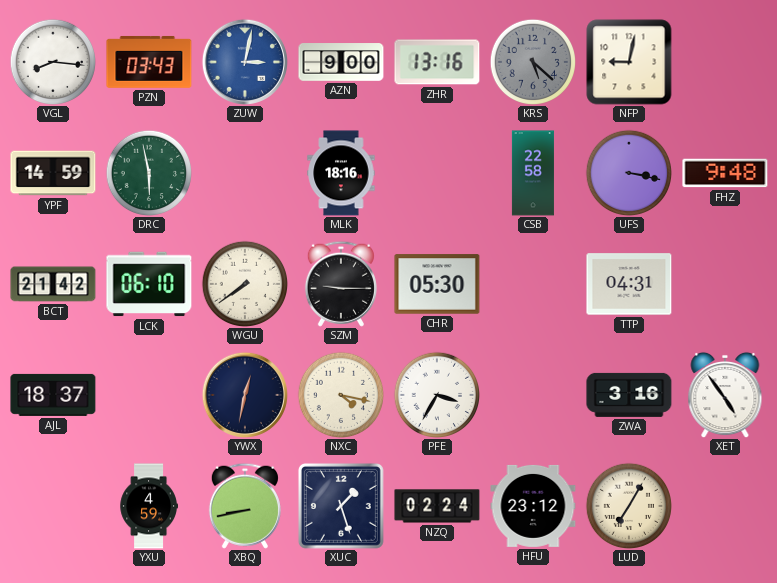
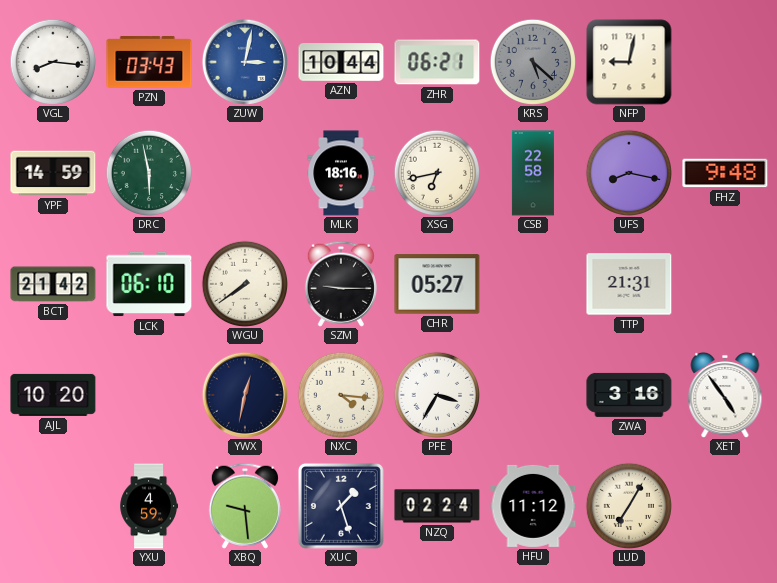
AZN: 9:00 -> 10:44 (341, 62)
ZHR: 13:16 -> 06:21 (437, 62)
XSG: none -> 6:43 (436, 172)
UFS: 3:17 -> 8:17 (628, 172)
CHR: 05:30 -> 05:27 (437, 284)
TTP: 04:31 -> 21:31 (629, 284)
AJL: 18:37 -> 10:20 (53, 395)
NXC: 4:17 -> 4:16 (340, 394)
XBQ: 8:43 -> 9:29 (245, 506)
HFU: 23:12 -> 11:12 (533, 506)
